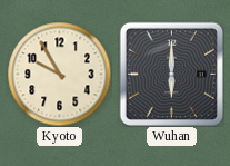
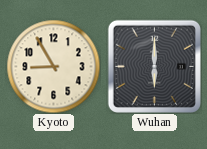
Kyoto: 9:55 -> 8:55 (53, 66)
